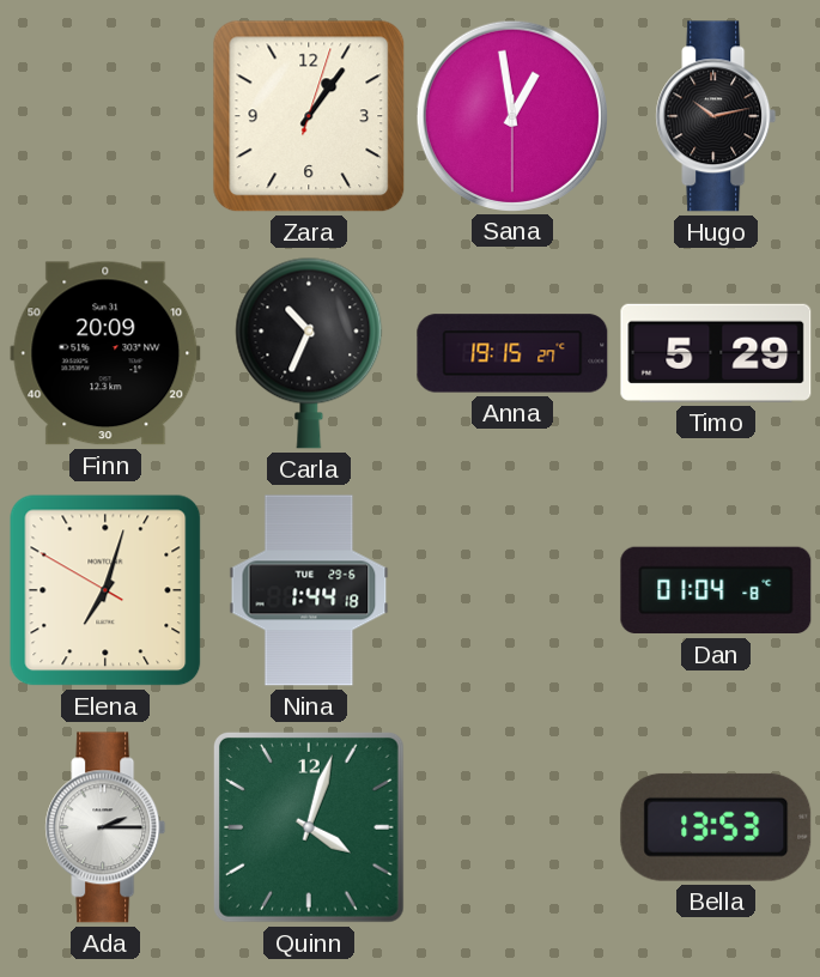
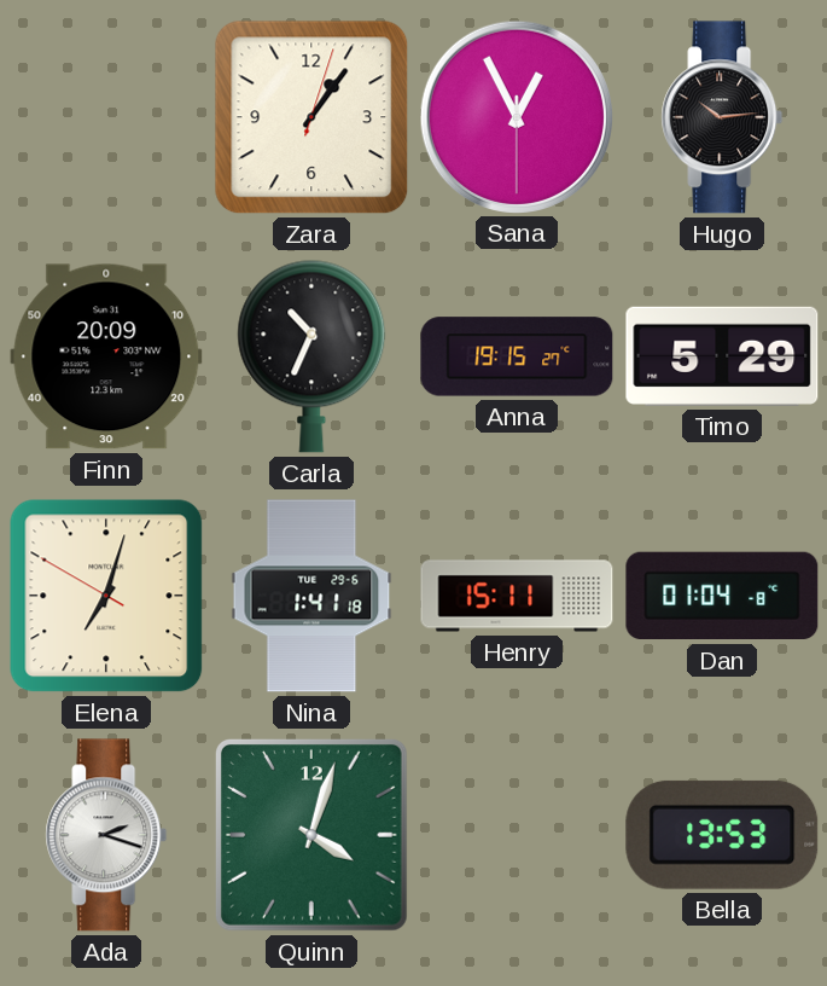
Sana: 12:58 -> 12:55 (516, 116)
Hugo: 10:13 -> 10:14 (722, 117)
Nina: 1:44 -> 1:41 (311, 596)
Henry: none -> 15:11 (517, 596)
Ada: 2:15 -> 2:18 (106, 835)
